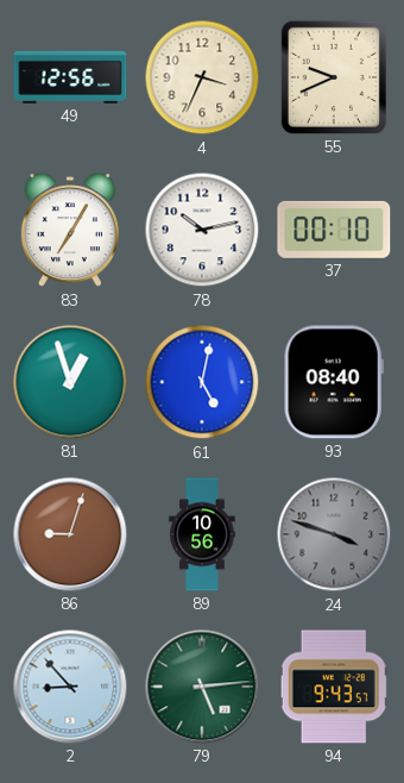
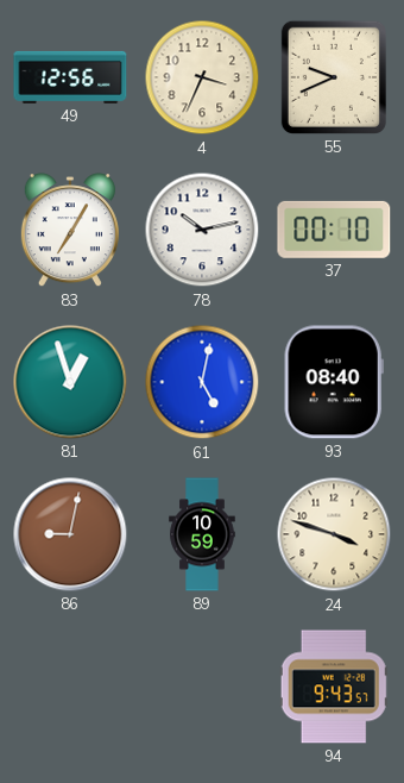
86: 9:03 -> 9:02 (70, 534)
89: 10:56 -> 10:59 (202, 534)
24 dial: grey -> cream (334, 534)
2: 8:53 -> none (70, 687)
79: 5:14 -> none (202, 687)
